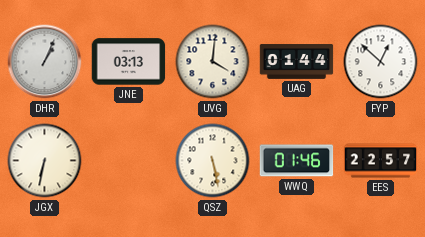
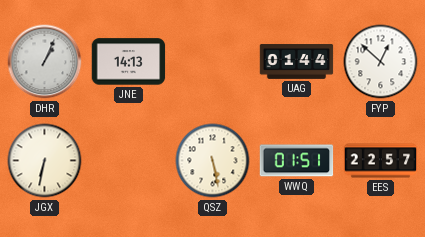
JNE: 03:13 -> 14:13 (129, 62)
UVG: 4:01 -> none (213, 62)
WWQ: 01:46 -> 01:51 (297, 161)
